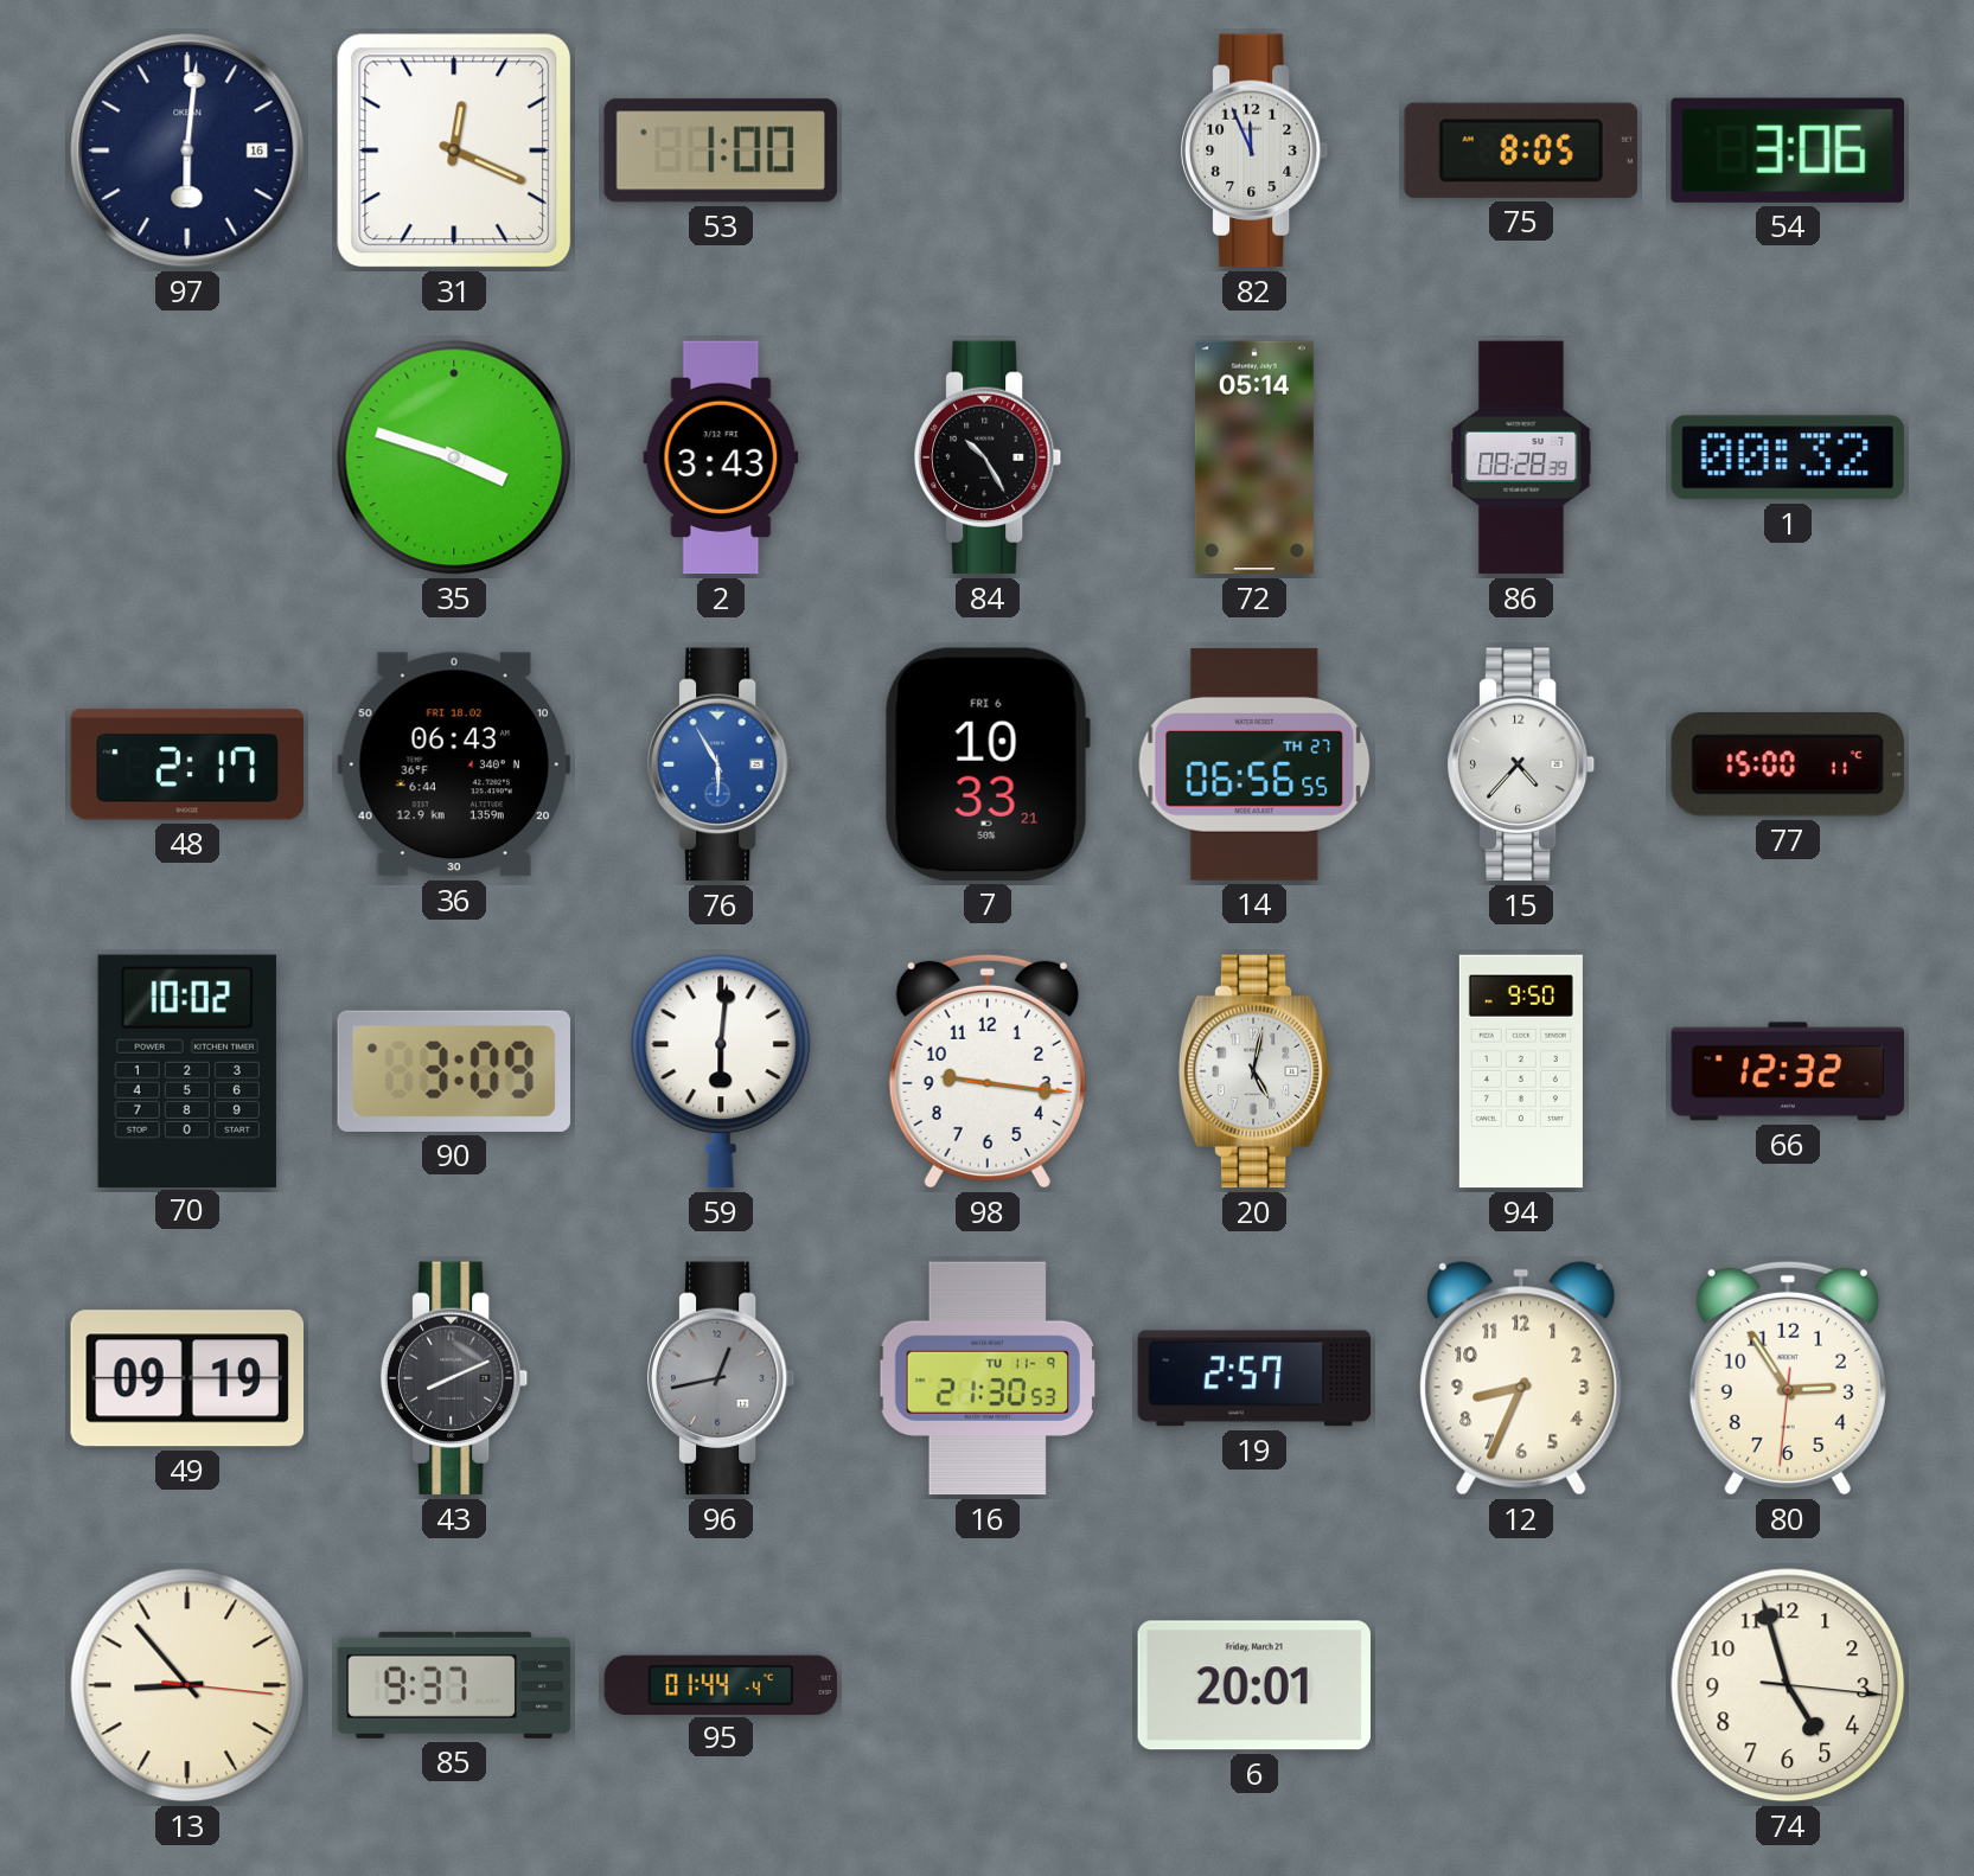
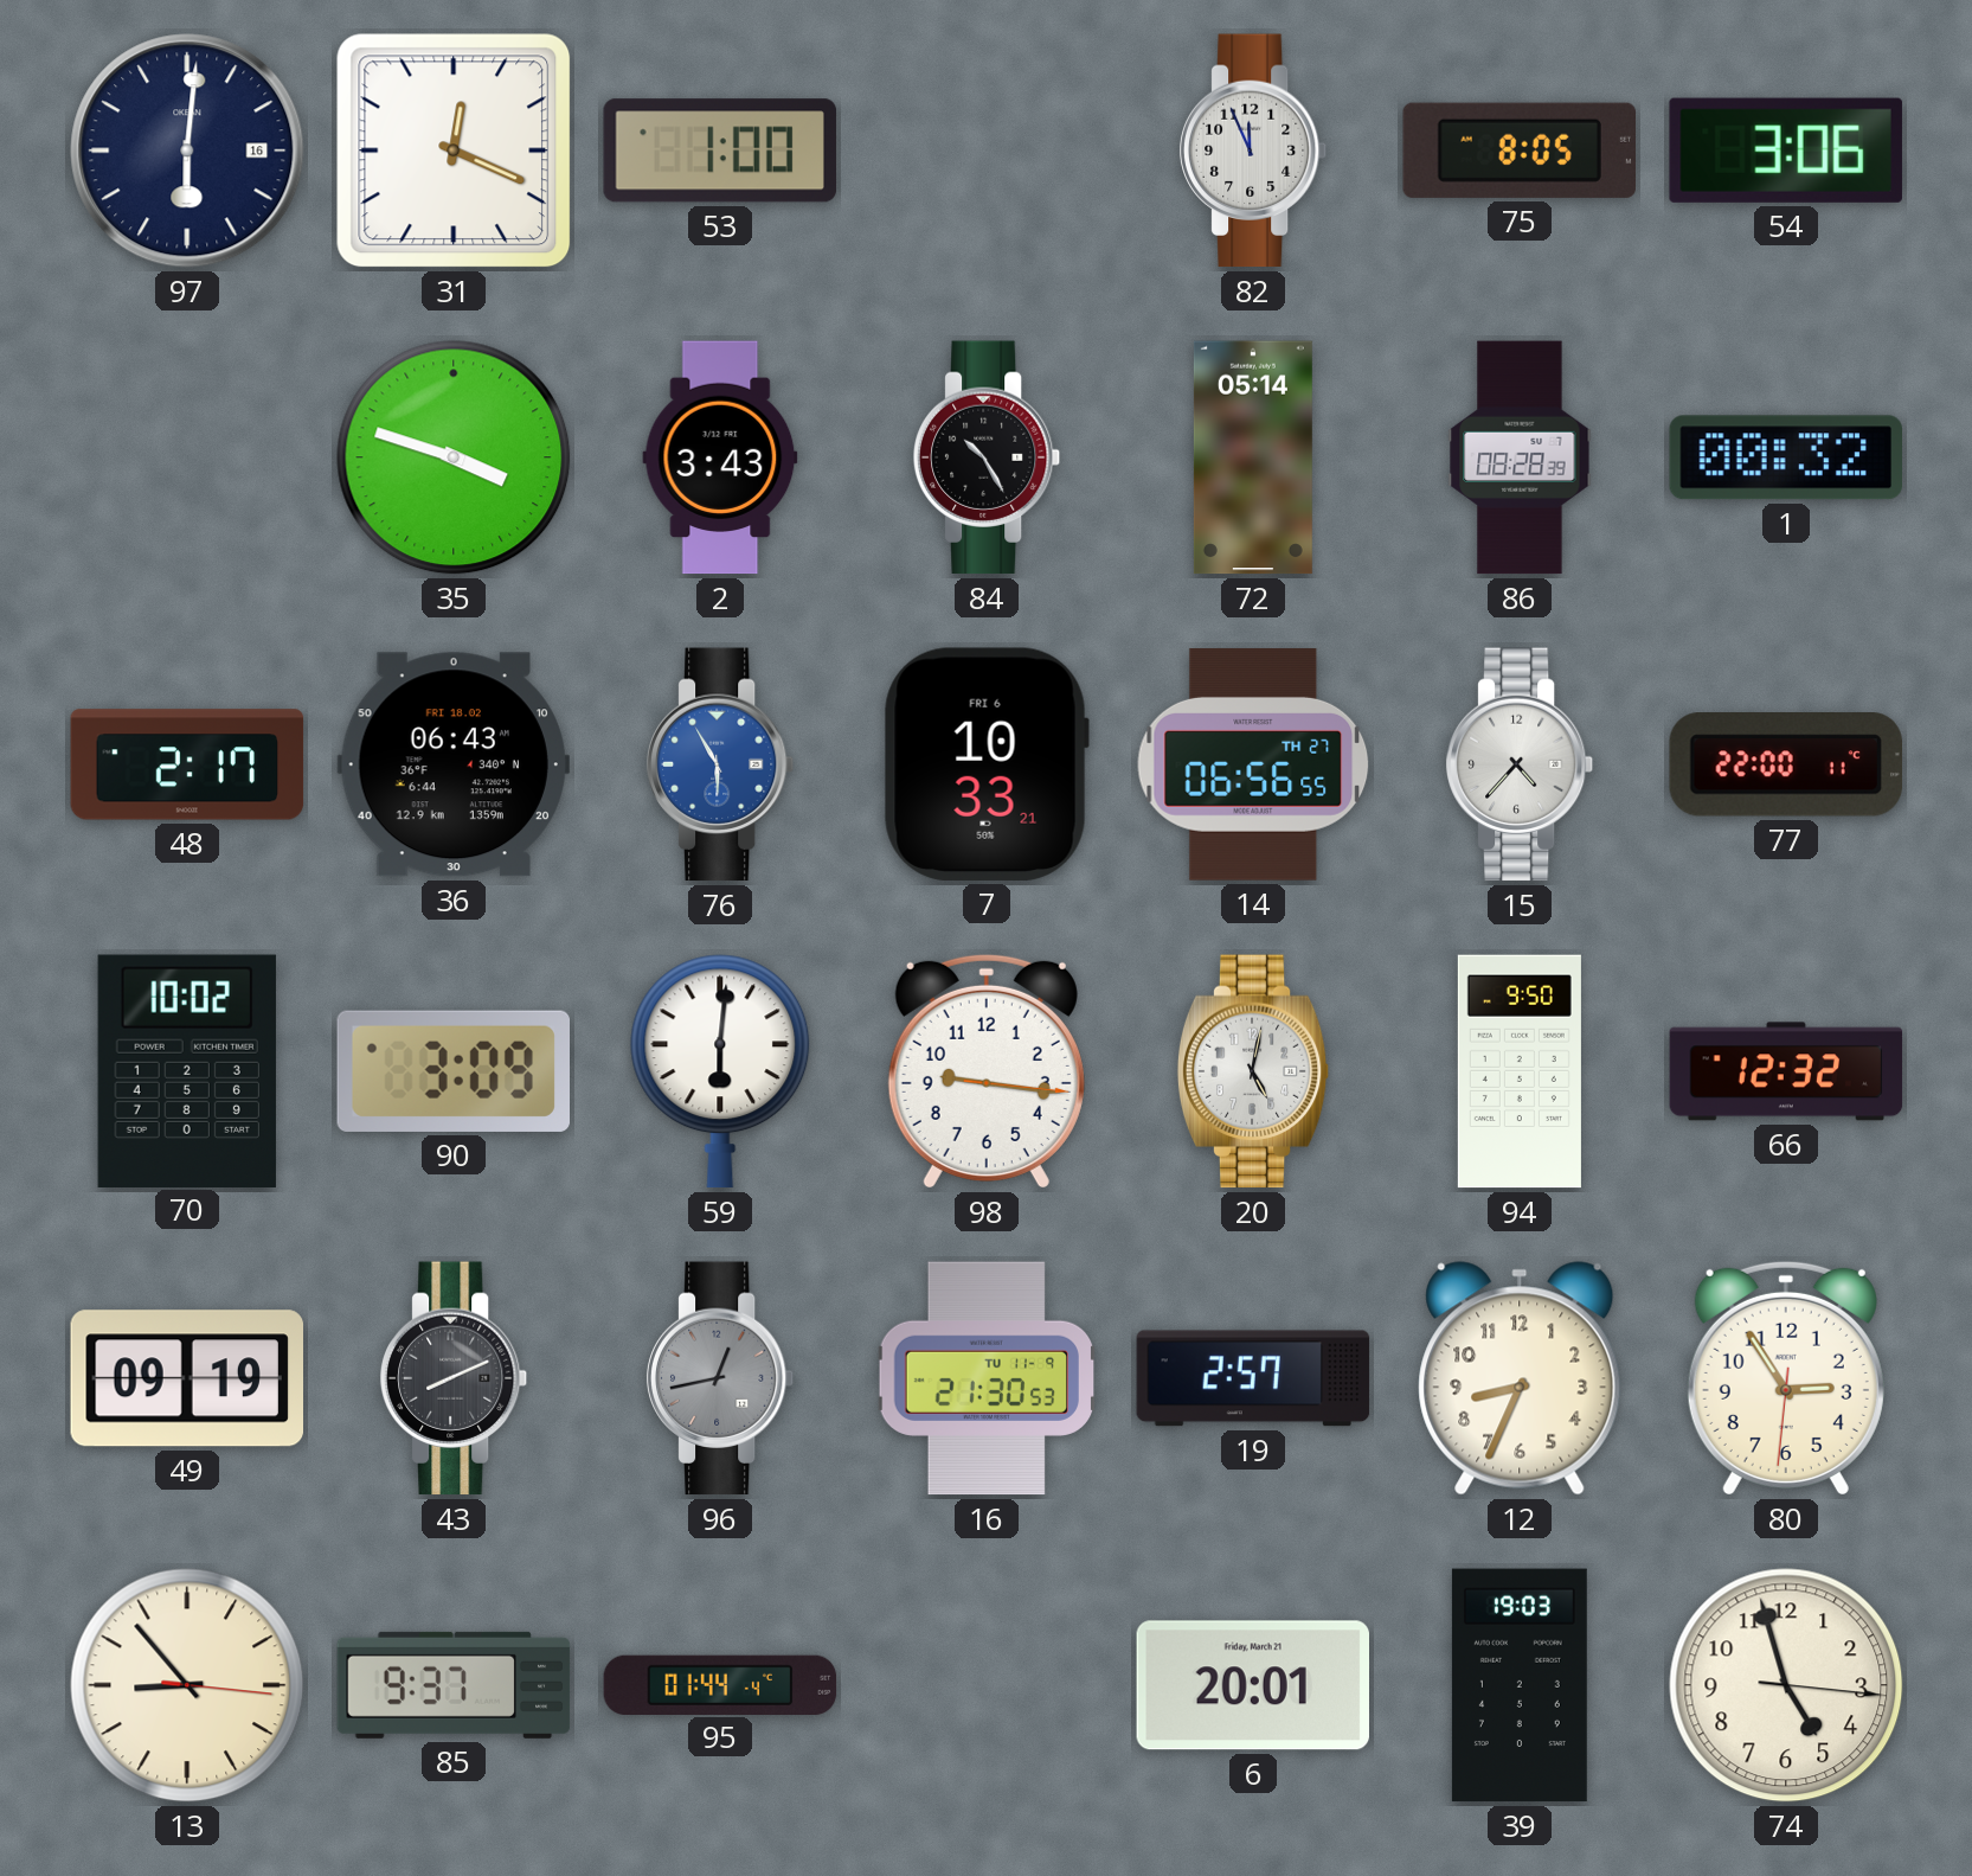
77: 15:00 -> 22:00 (1786, 766)
39: none -> 19:03 (1520, 1685)
